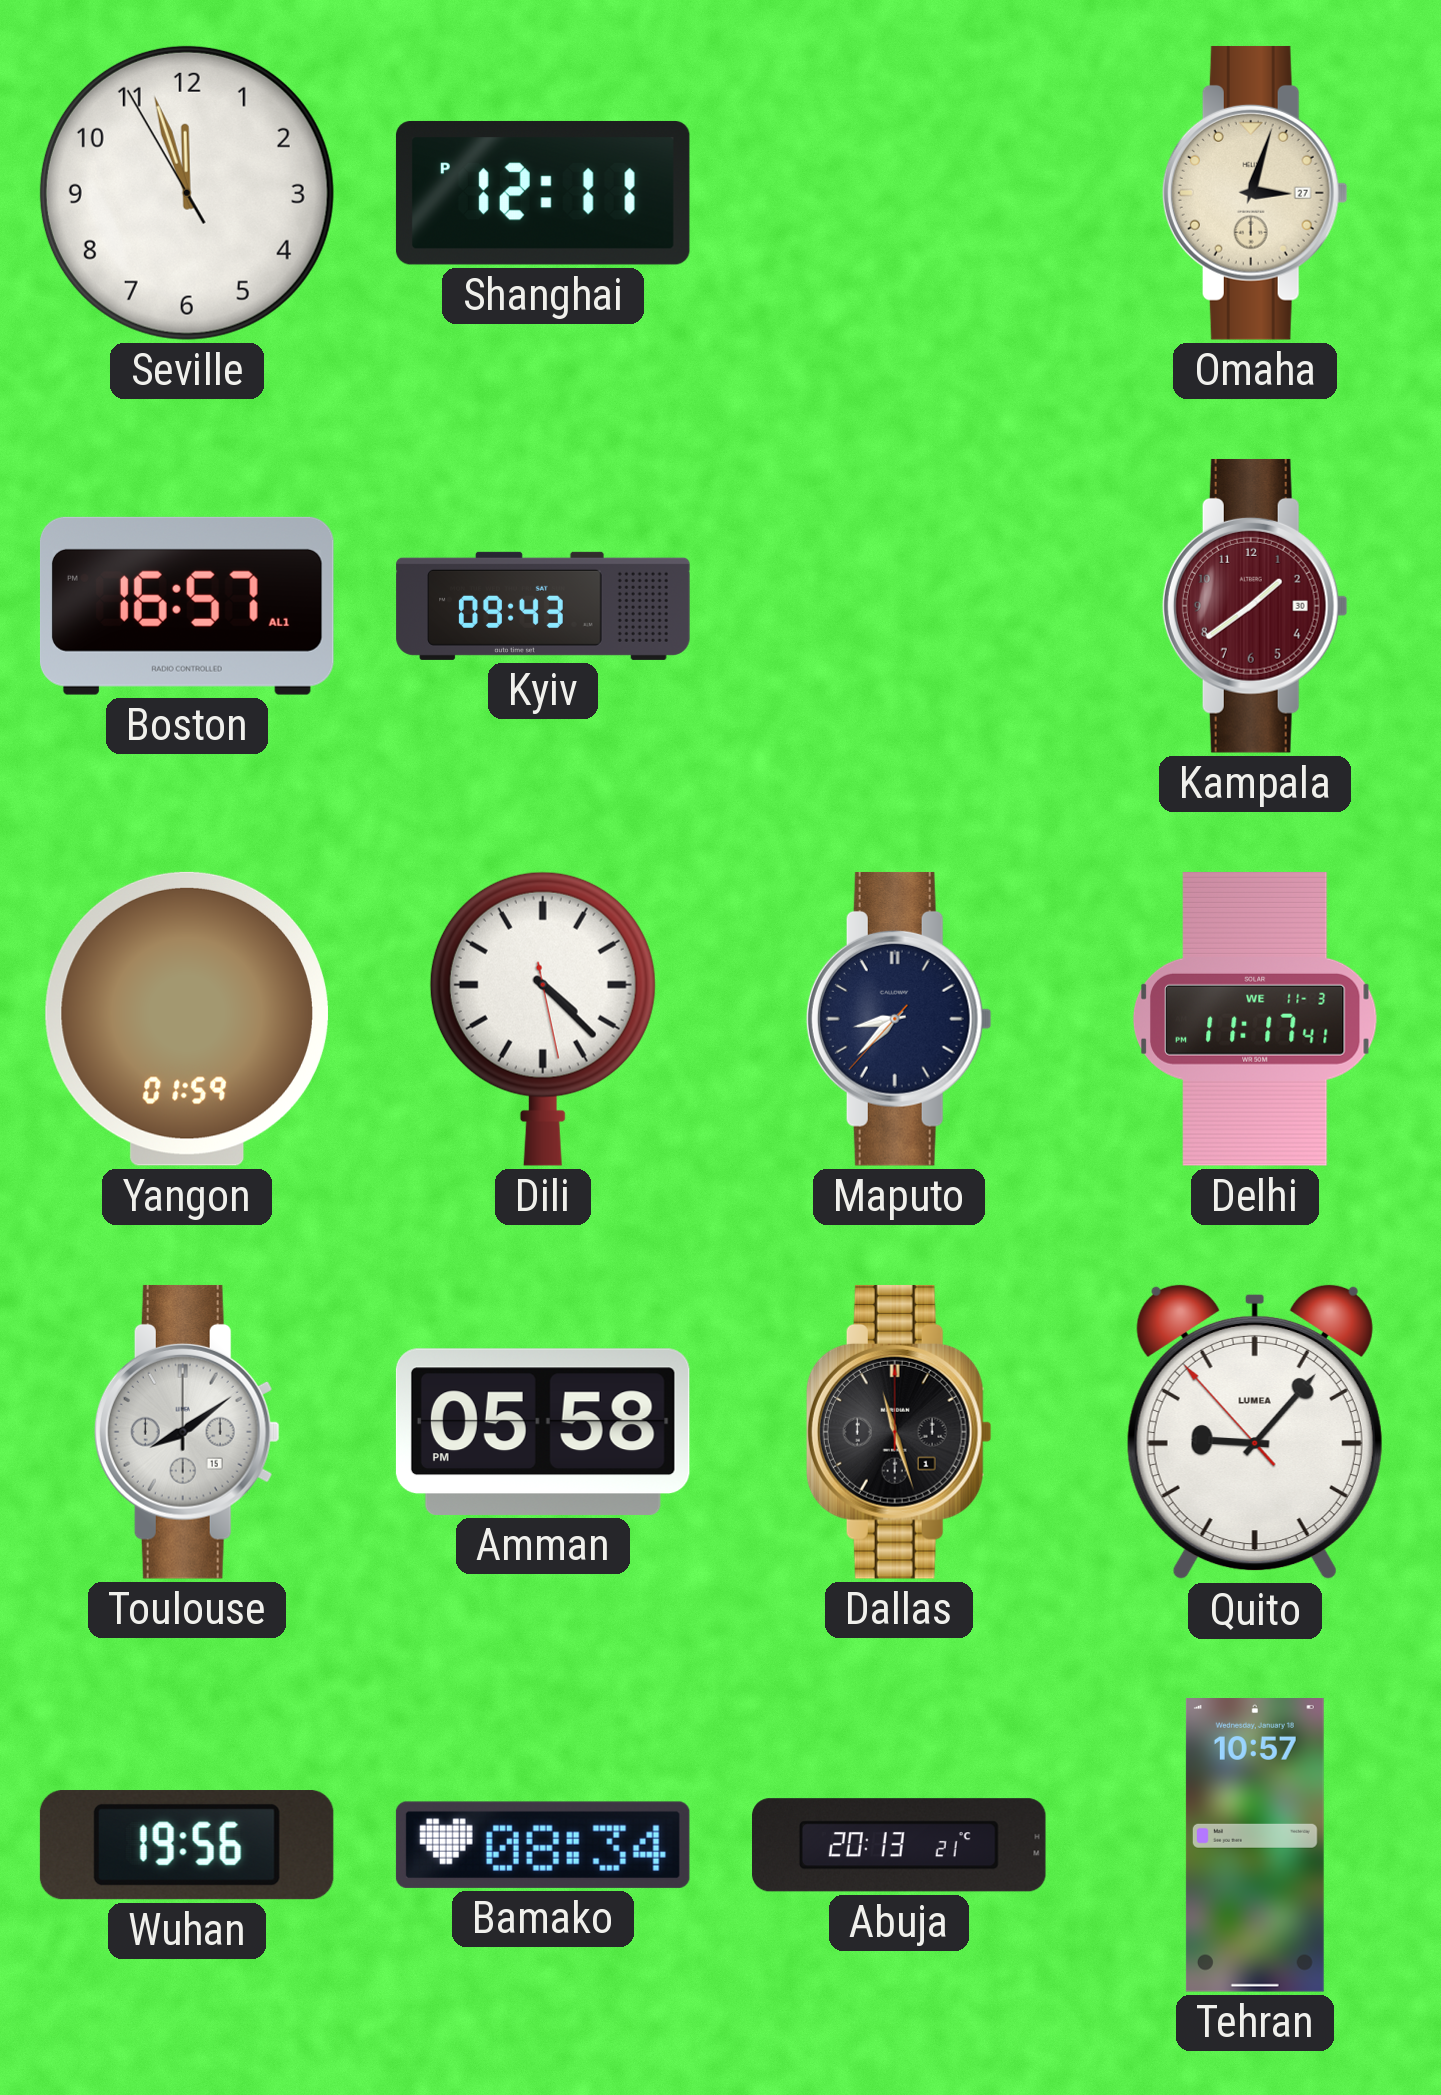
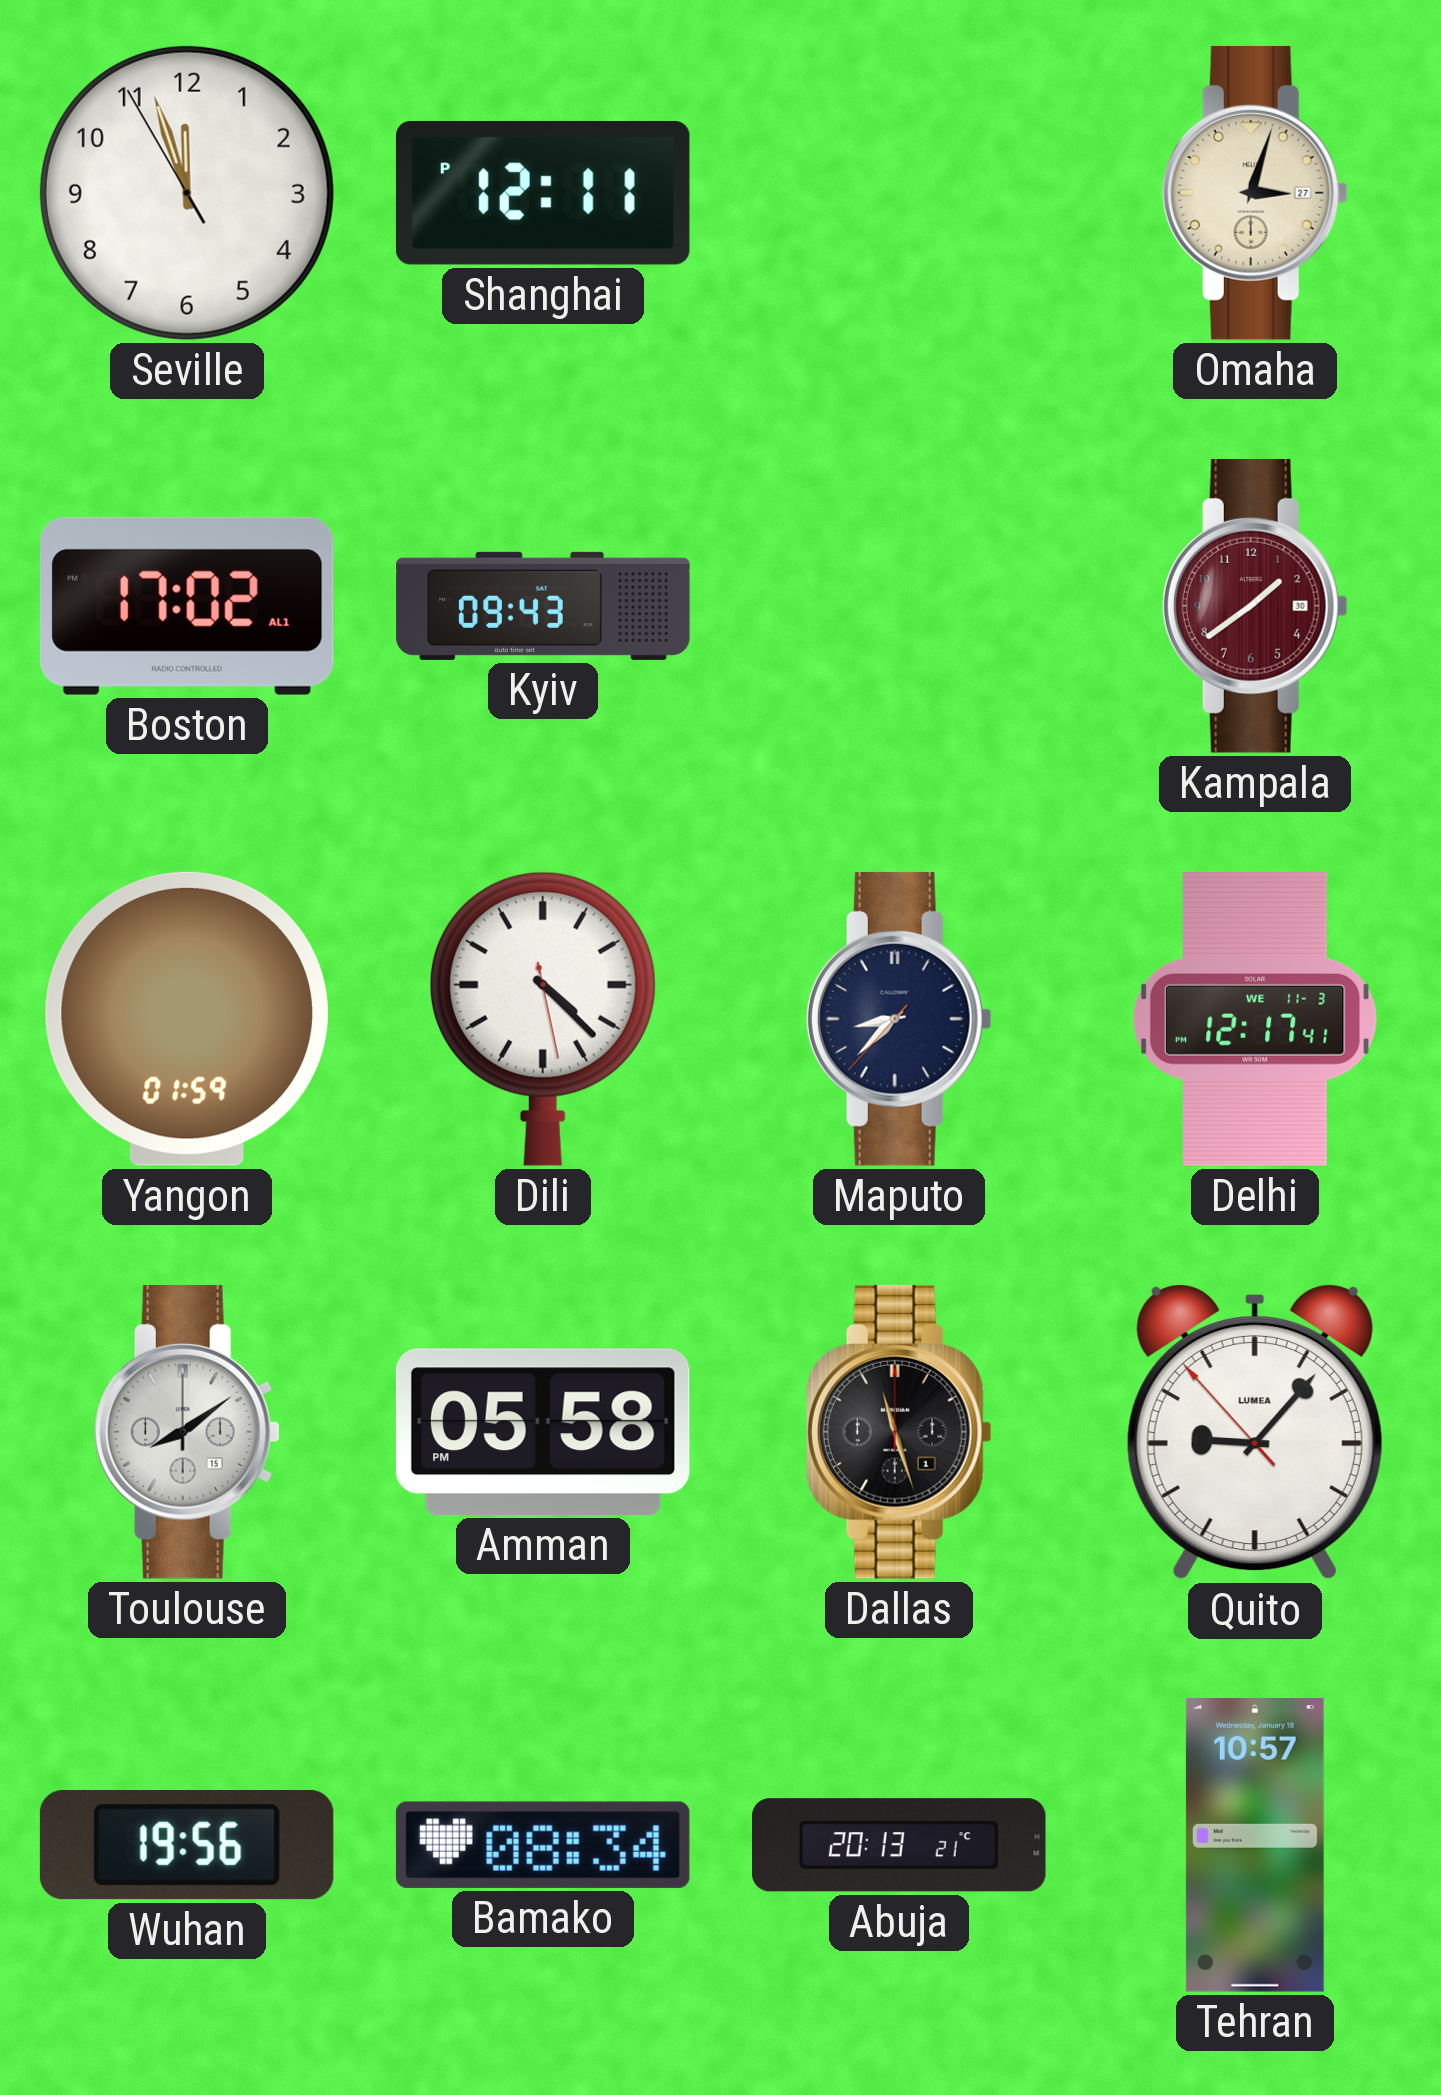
Boston: 16:57 -> 17:02 (187, 606)
Delhi: 11:17 -> 12:17 (1255, 1019)
